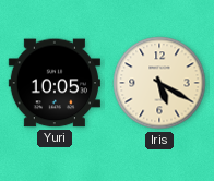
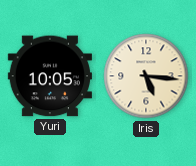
Iris: 5:20 -> 5:16 (146, 76)
